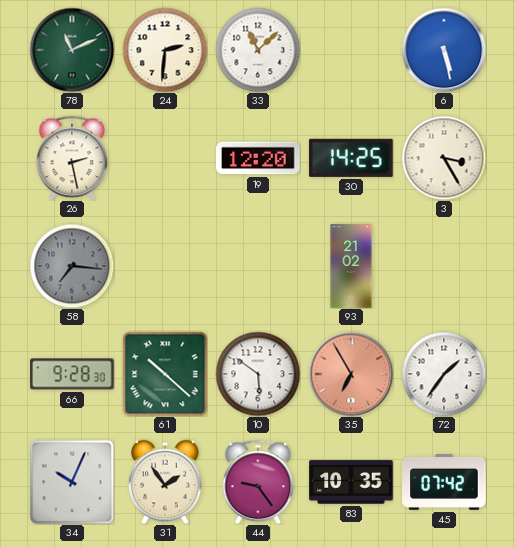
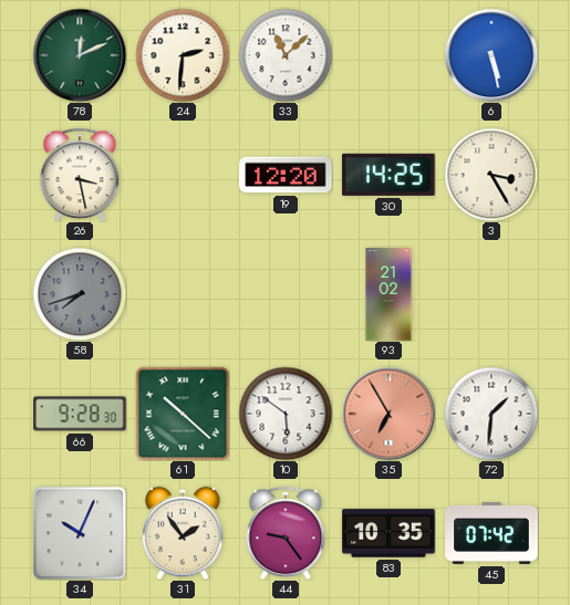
78: 11:11 -> 12:11 (80, 55)
26: 2:28 -> 3:28 (80, 175)
58: 7:16 -> 7:42 (80, 294)
72: 1:36 -> 1:31 (491, 414)
